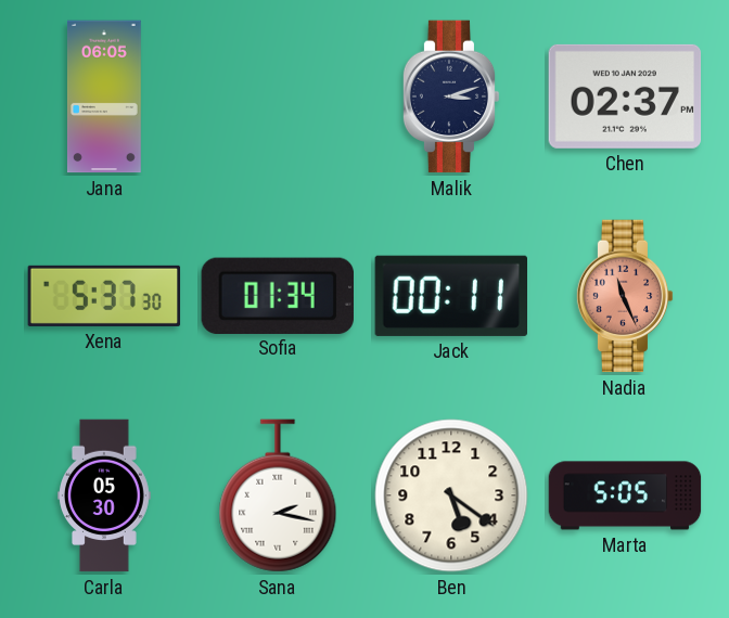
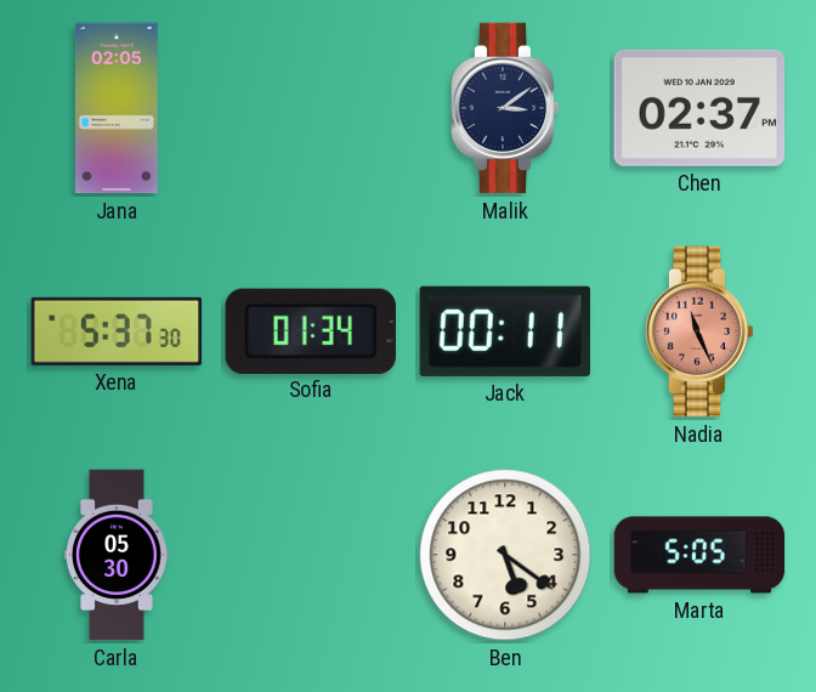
Jana: 06:05 -> 02:05 (117, 108)
Malik: 3:12 -> 3:09 (505, 108)
Sana: 2:17 -> none (278, 495)
